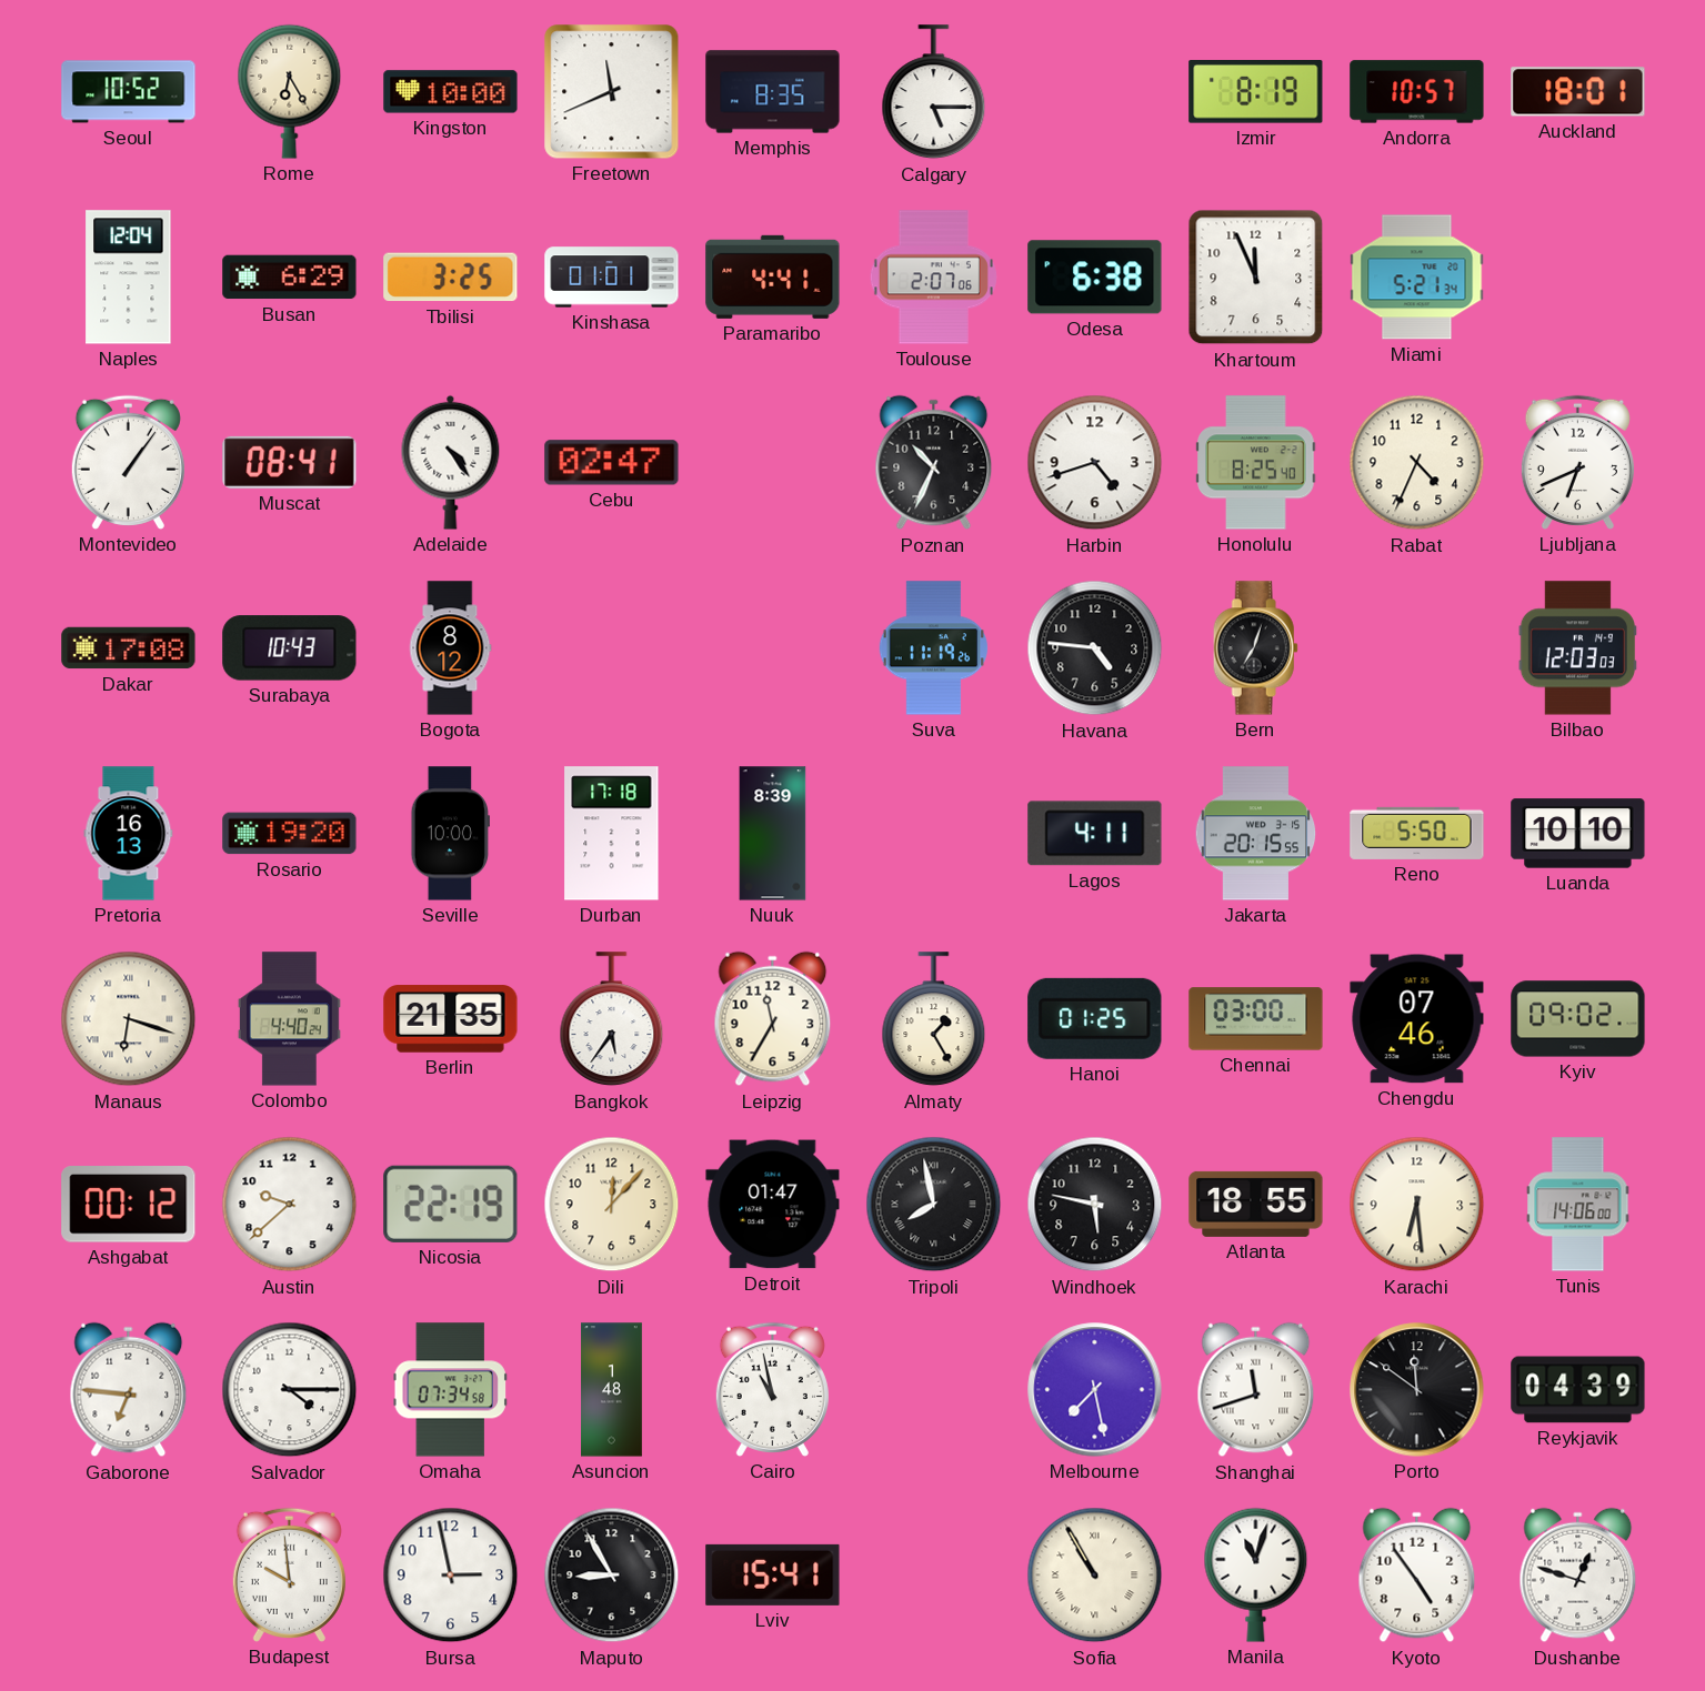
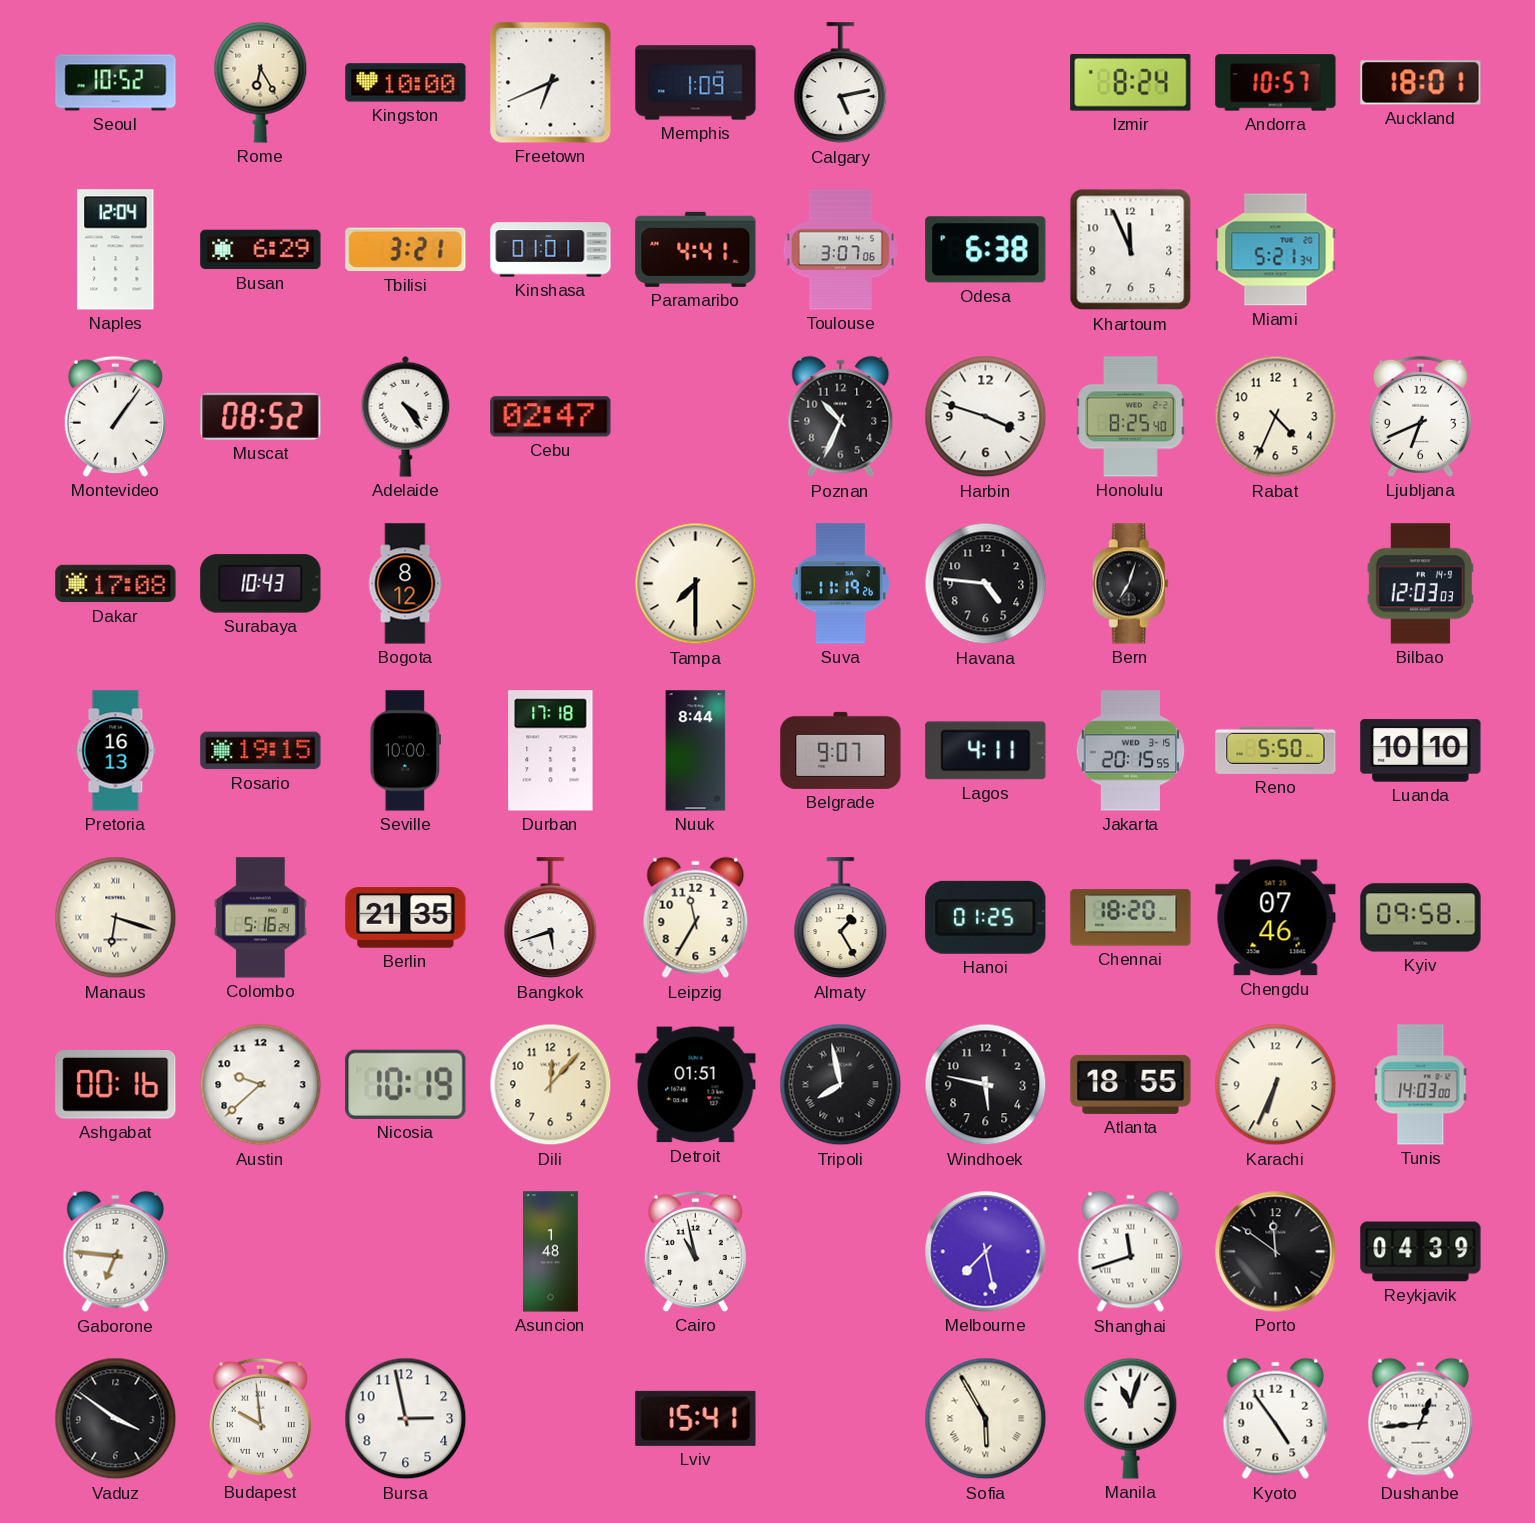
Freetown: 11:41 -> 6:41 (551, 83)
Memphis: 8:35 -> 1:09 (696, 83)
Calgary: 5:15 -> 5:13 (841, 83)
Izmir: 8:19 -> 8:24 (1131, 83)
Tbilisi: 3:25 -> 3:21 (406, 250)
Toulouse: 2:07 -> 3:07 (840, 250)
Muscat: 08:41 -> 08:52 (261, 416)
Harbin: 4:42 -> 3:48 (986, 417)
Tampa: none -> 7:30 (696, 584)
Rosario: 19:20 -> 19:15 (261, 751)
Nuuk: 8:39 -> 8:44 (696, 751)
Belgrade: none -> 9:07 (841, 750)
Colombo: 4:40 -> 5:16 (260, 918)
Bangkok: 5:36 -> 5:42 (551, 918)
Chennai: 03:00 -> 18:20 (1131, 918)
Kyiv: 09:02 -> 09:58 (1421, 918)
Ashgabat: 00:12 -> 00:16 (116, 1085)
Nicosia: 22:19 -> 10:19 (406, 1084)
Detroit: 01:47 -> 01:51 (696, 1085)
Karachi: 6:29 -> 6:34 (1276, 1085)
Tunis: 14:06 -> 14:03 (1421, 1085)
Salvador: 4:15 -> none (290, 1390)
Omaha: 07:34 -> none (450, 1390)
Vaduz: none -> 3:51 (116, 1419)
Maputo: 8:55 -> none (612, 1576)
Sofia: 10:55 -> 5:55 (986, 1419)
Dushanbe: 12:48 -> 12:44 (1421, 1419)
